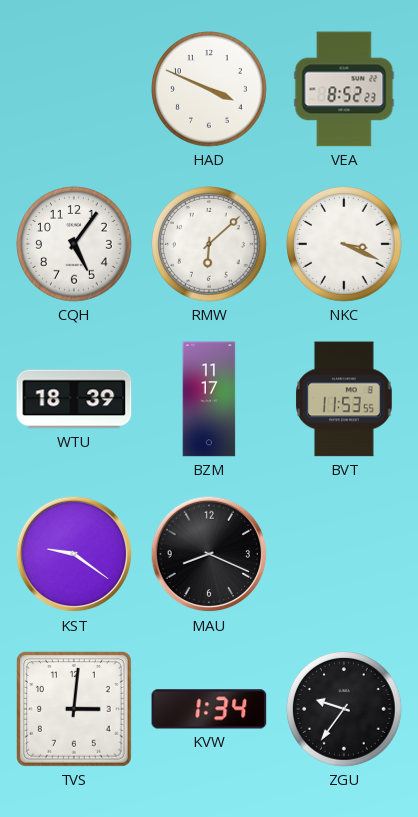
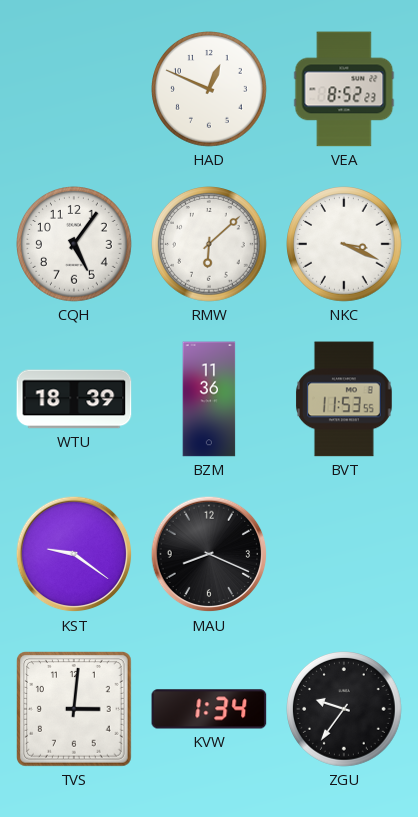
HAD: 3:49 -> 12:49 (210, 90)
BZM: 11:17 -> 11:36 (209, 399)
